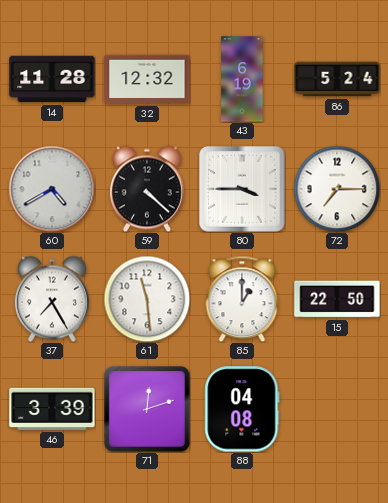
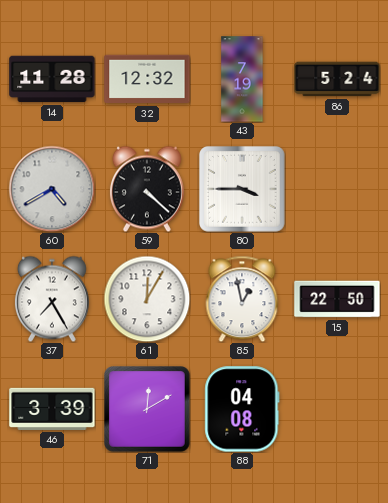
43: 6:19 -> 7:19 (242, 79)
72: 7:15 -> none (337, 189)
61: 11:29 -> 12:05 (147, 299)
85: 1:00 -> 12:58 (242, 299)
71: 12:12 -> 12:10 (148, 410)
